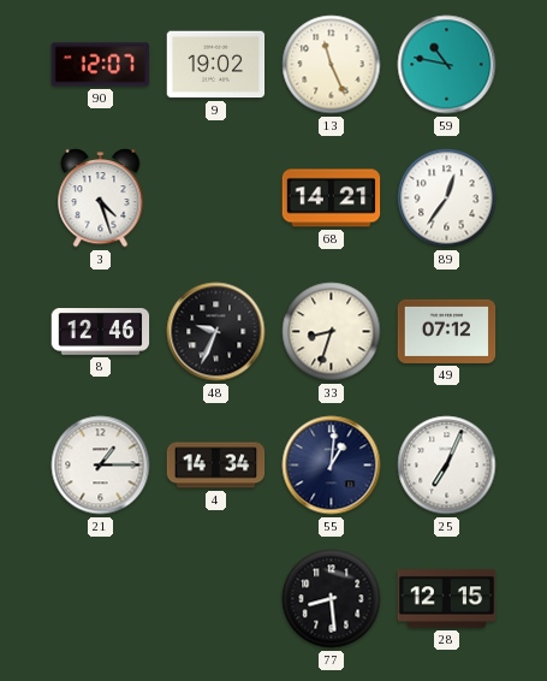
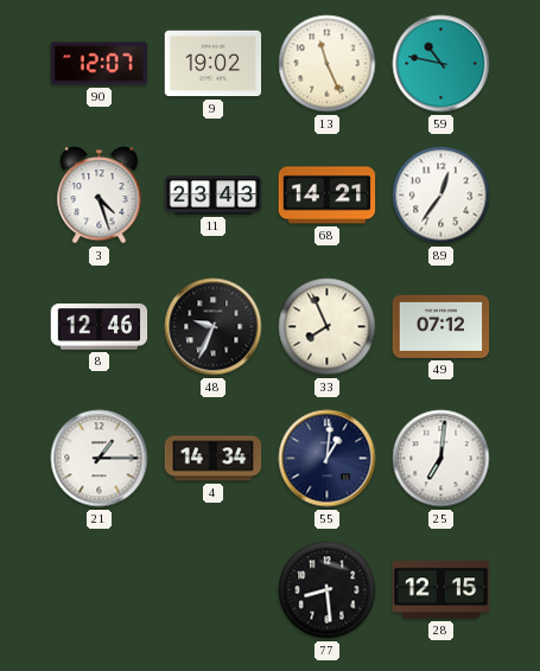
11: none -> 23:43 (214, 196)
33: 8:33 -> 7:56 (328, 327)
25: 7:04 -> 7:01 (441, 459)
